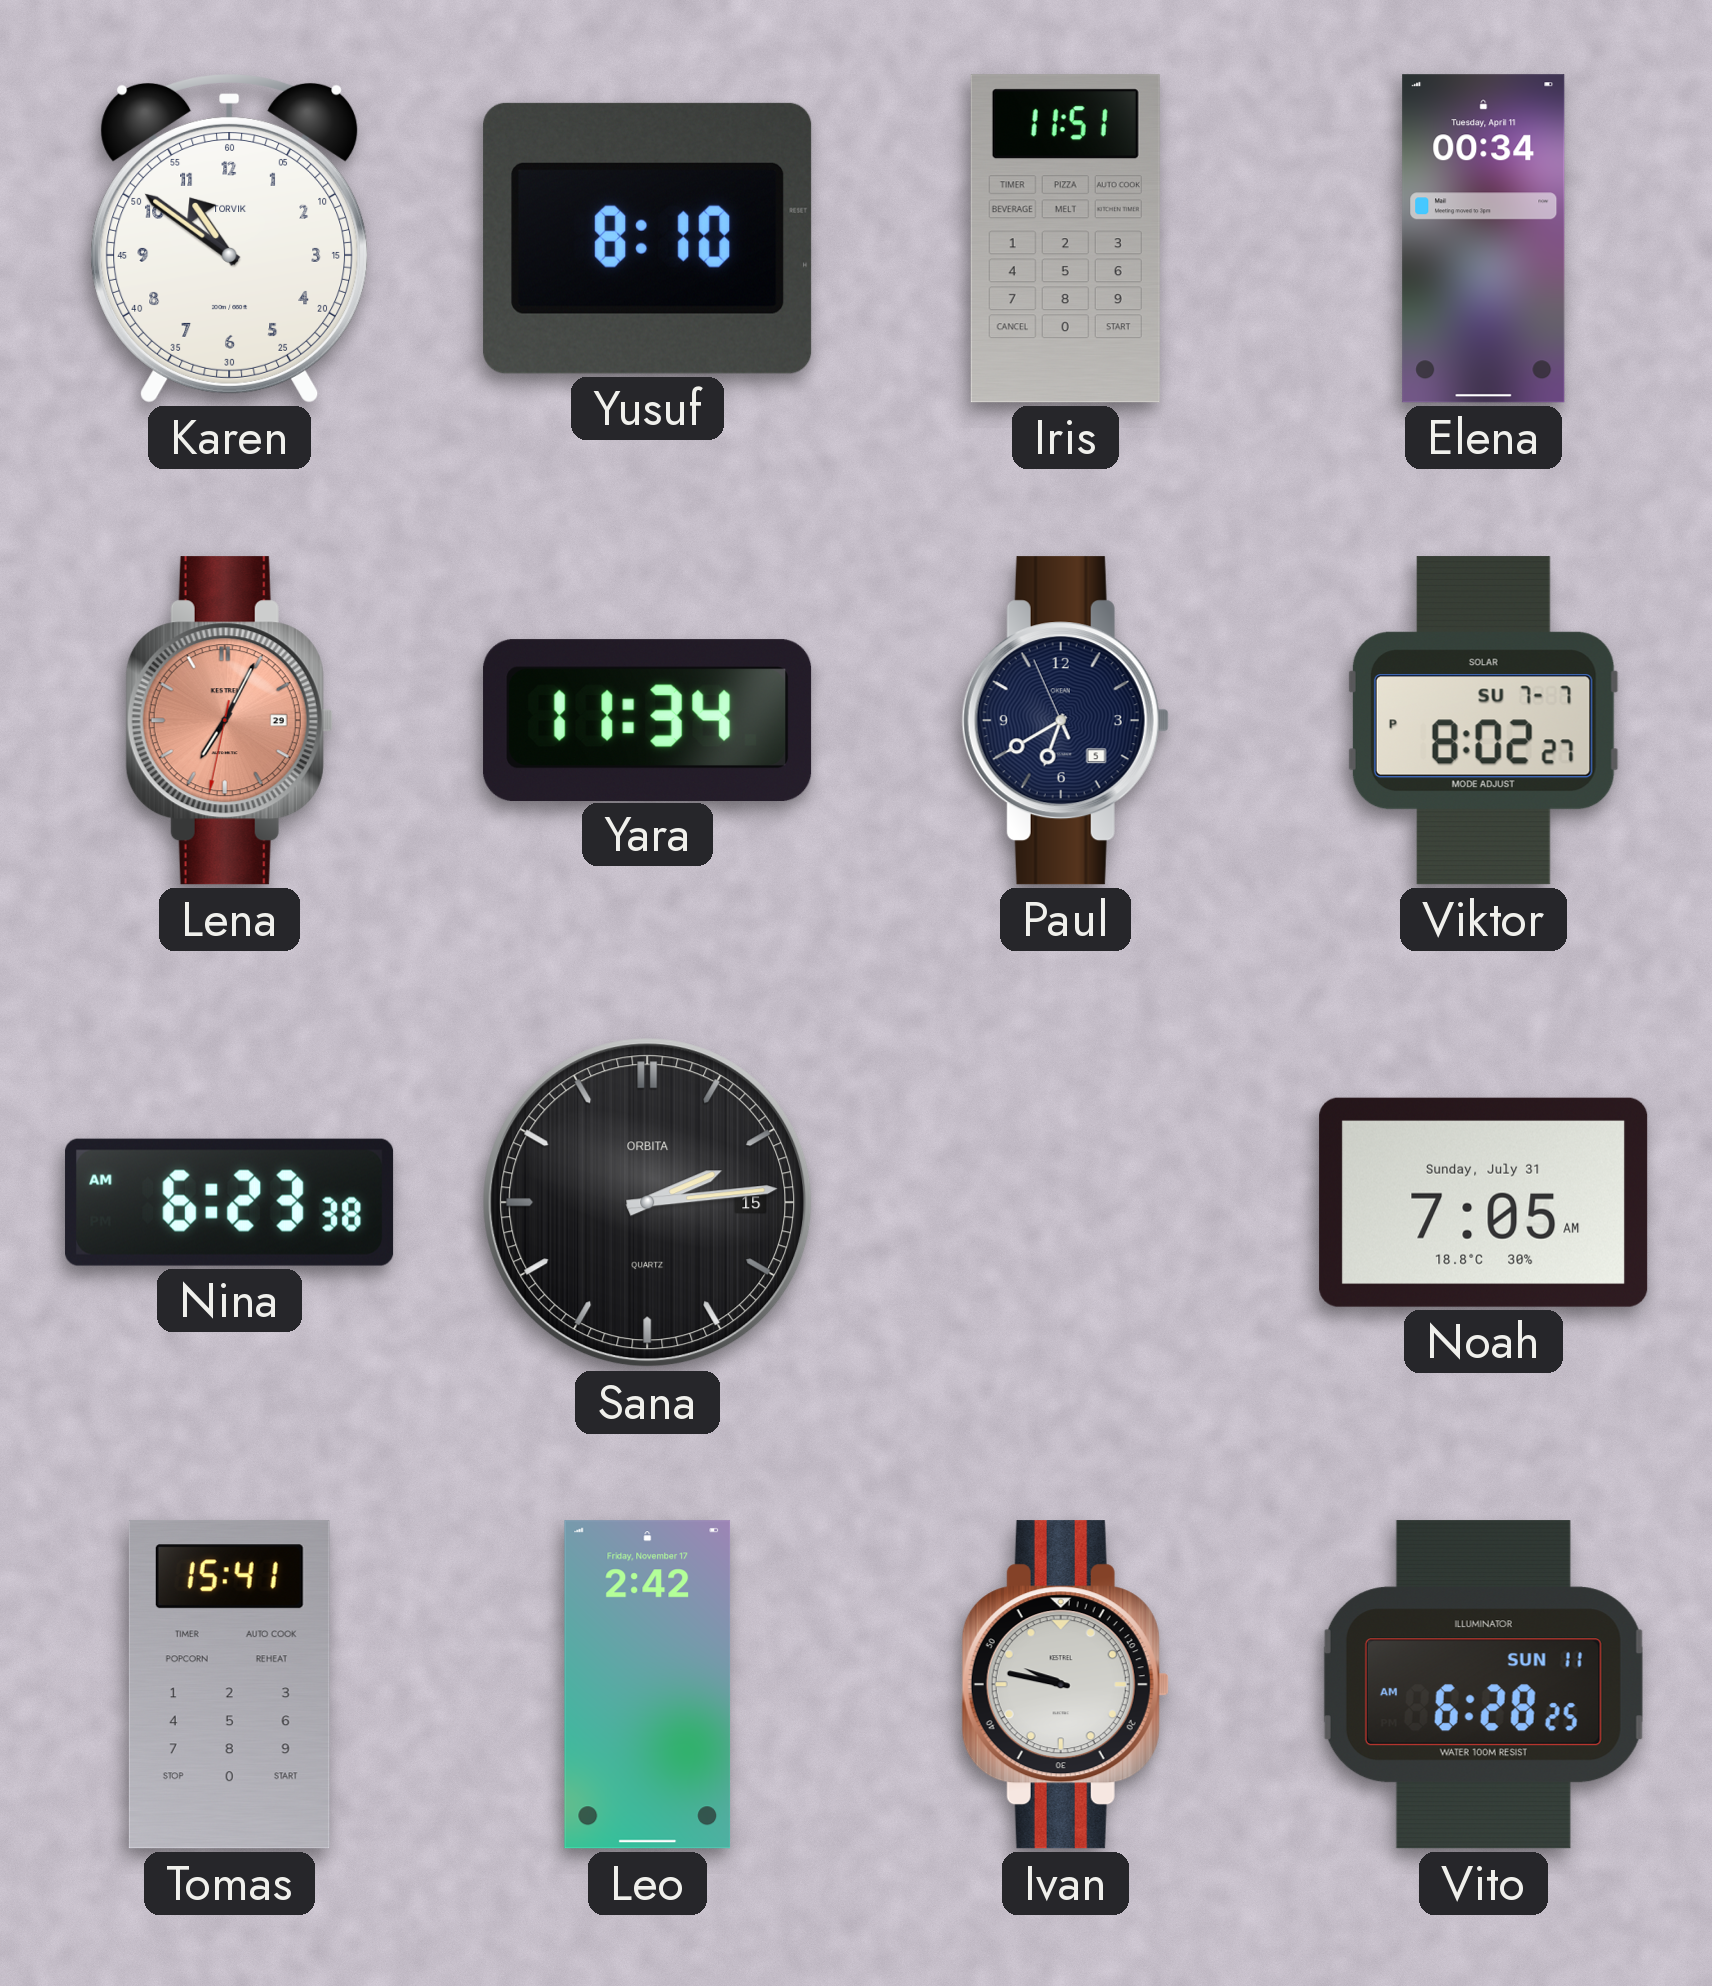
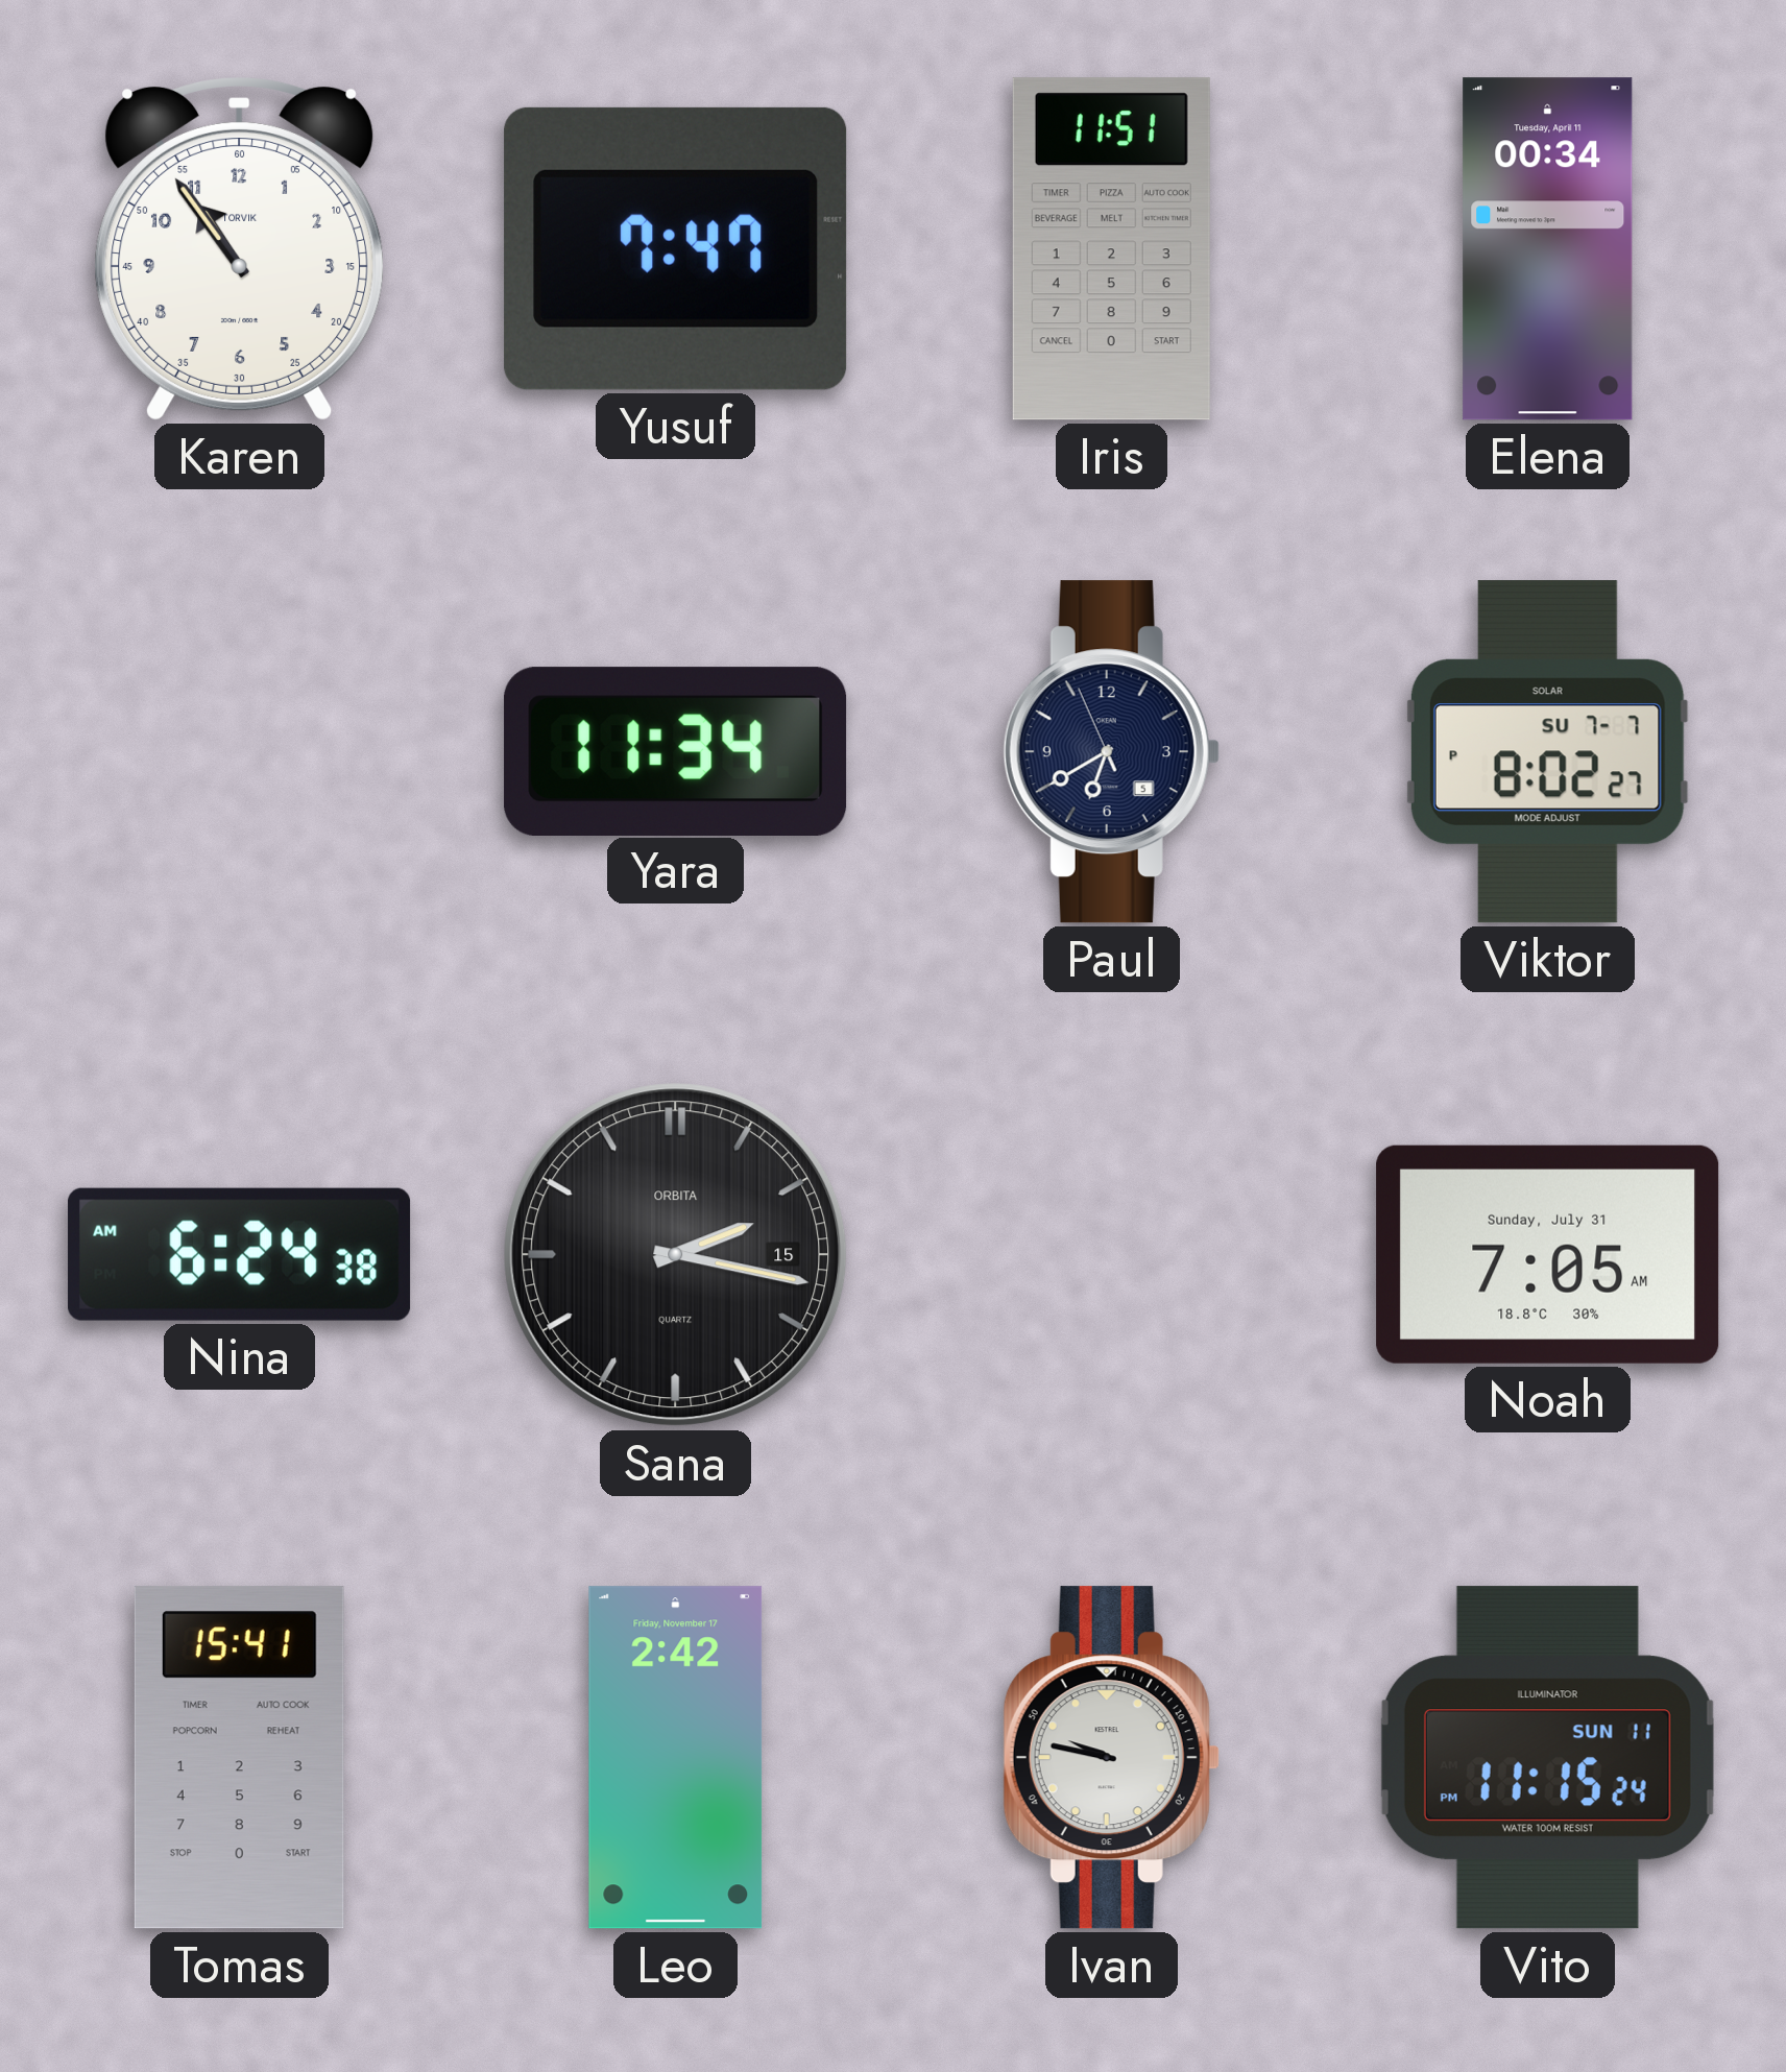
Karen: 10:51 -> 10:54 (240, 249)
Yusuf: 8:10 -> 7:47 (676, 248)
Lena: 7:04 -> none (229, 721)
Nina: 6:23 -> 6:24 (240, 1254)
Sana: 2:14 -> 2:17 (676, 1255)
Vito: 6:28 -> 11:15 (1547, 1758)
